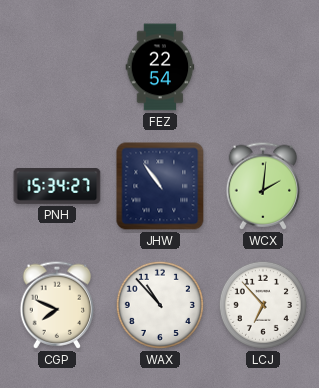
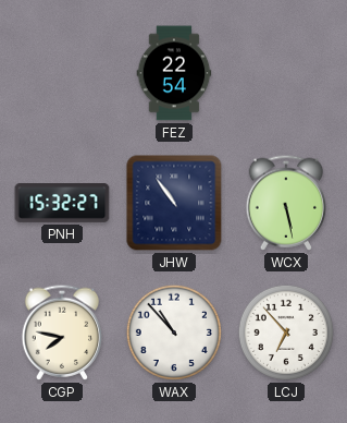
PNH: 15:34 -> 15:32 (62, 203)
WCX: 2:01 -> 5:28 (286, 203)
CGP: 7:49 -> 7:47 (62, 333)
